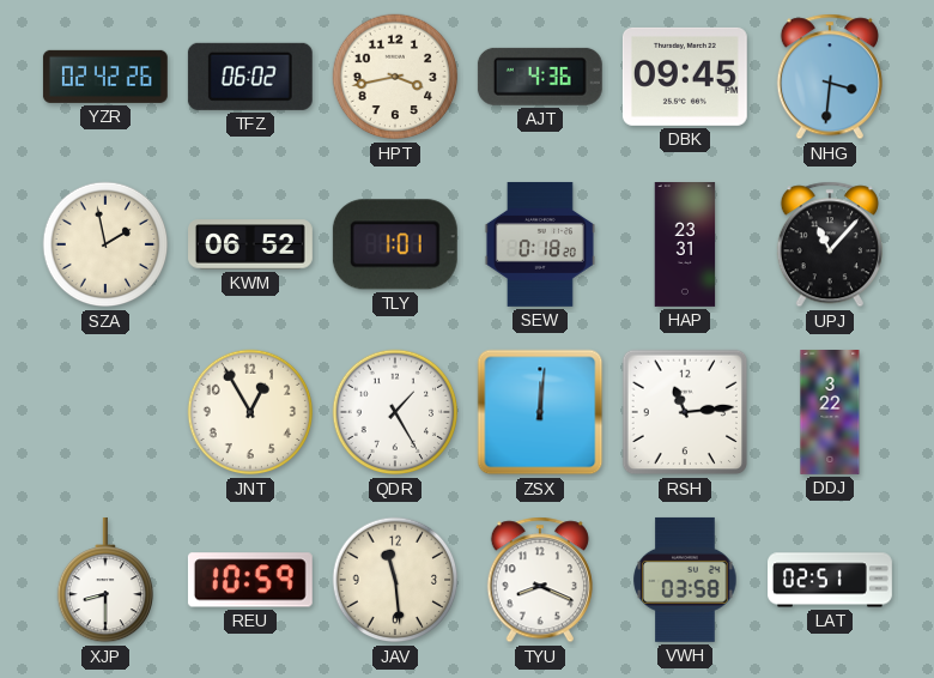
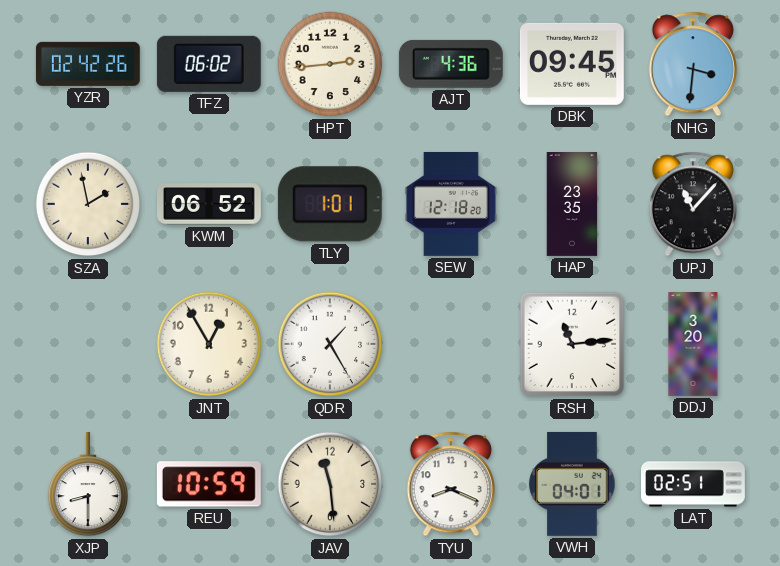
HPT: 3:43 -> 2:44 (330, 64)
SEW: 0:18 -> 12:18 (451, 204)
HAP: 23:31 -> 23:35 (572, 205)
ZSX: 12:01 -> none (540, 412)
DDJ: 3:22 -> 3:20 (693, 345)
VWH: 03:58 -> 04:01 (572, 484)
